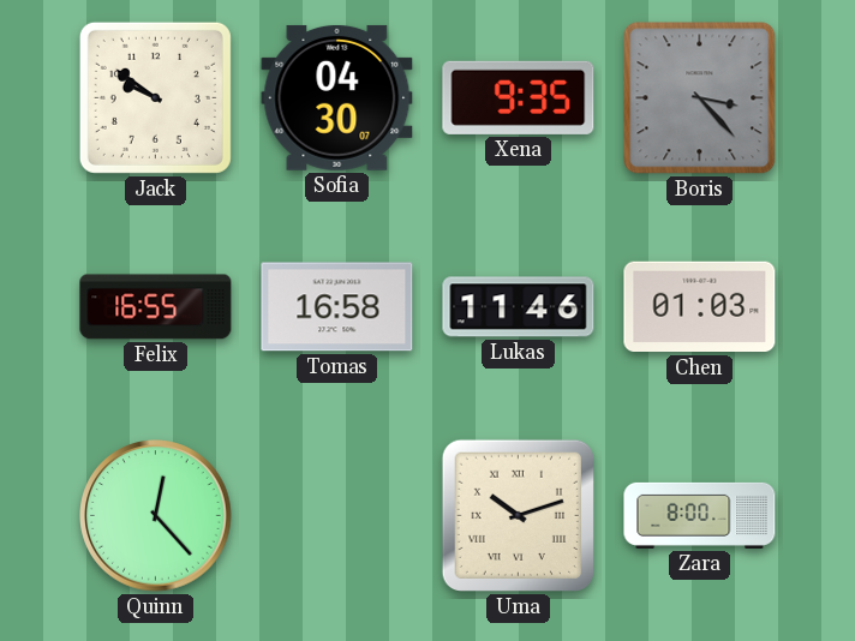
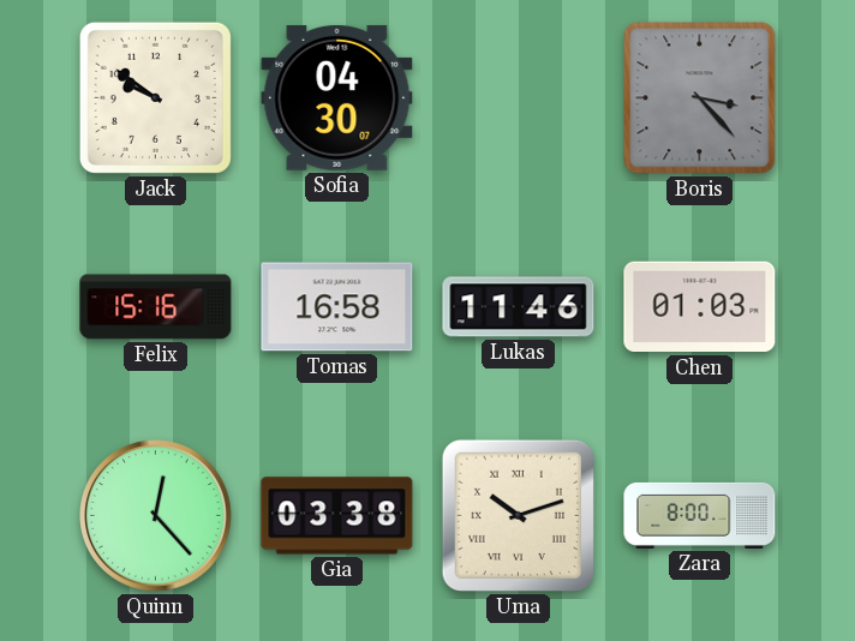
Xena: 9:35 -> none (519, 97)
Felix: 16:55 -> 15:16 (156, 307)
Gia: none -> 03:38 (337, 516)
